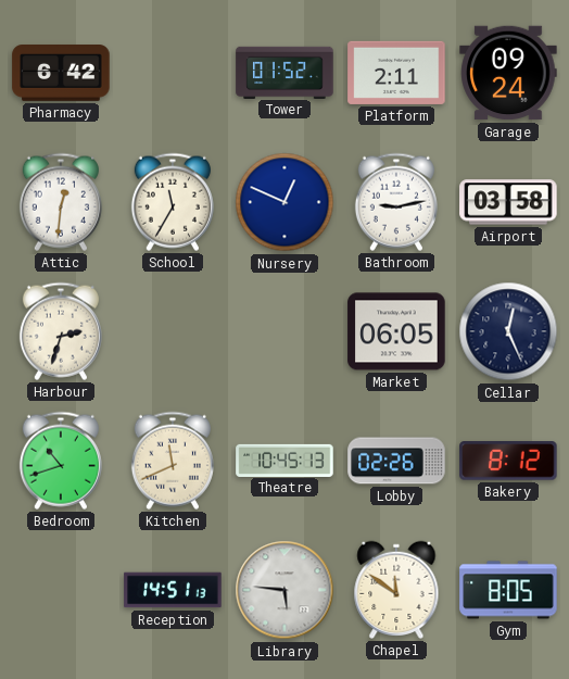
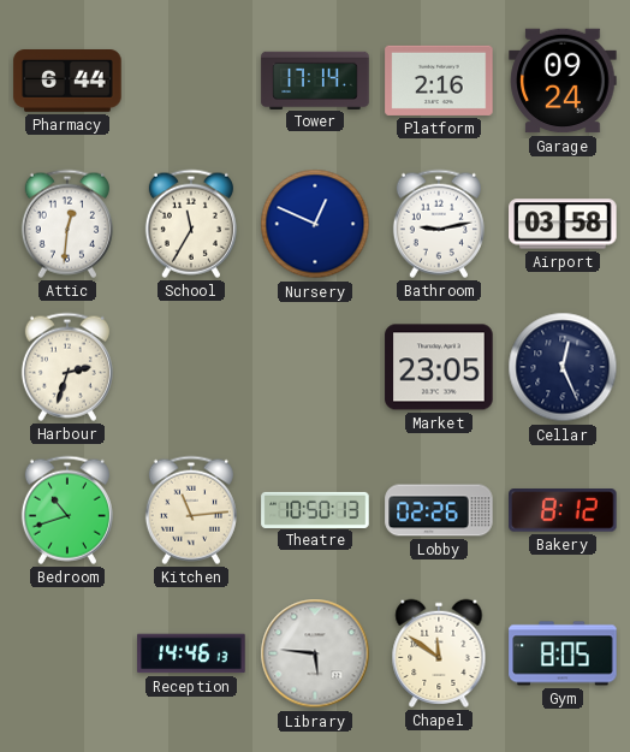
Pharmacy: 6:42 -> 6:44 (67, 82)
Tower: 01:52 -> 17:14 (315, 79)
Platform: 2:11 -> 2:16 (439, 81)
Market: 06:05 -> 23:05 (439, 367)
Kitchen: 11:41 -> 11:14 (191, 510)
Theatre: 10:45 -> 10:50 (315, 509)
Reception: 14:51 -> 14:46 (191, 653)
